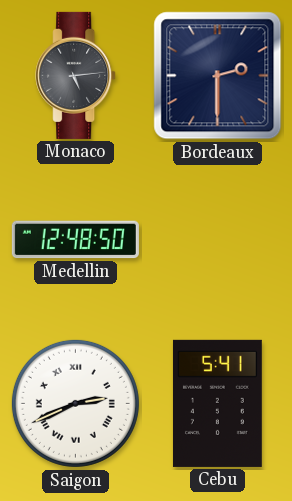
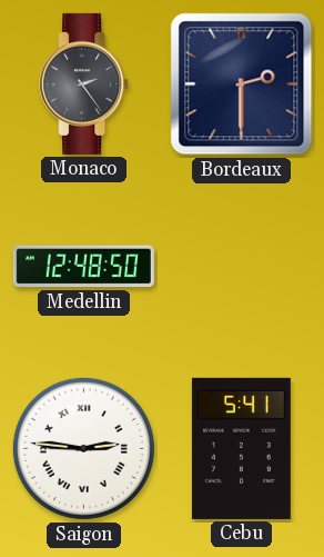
Monaco: 5:14 -> 2:24 (84, 83)
Saigon: 2:41 -> 2:46 (83, 448)
